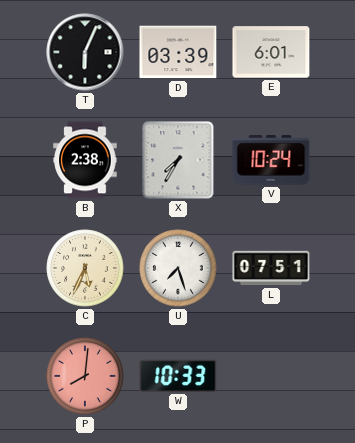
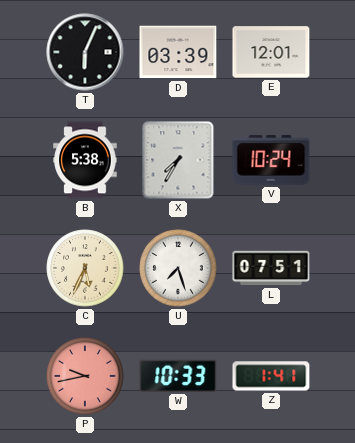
E: 6:01 -> 12:01 (271, 52)
B: 2:38 -> 5:38 (85, 160)
P: 8:01 -> 9:43 (85, 376)
Z: none -> 1:41 (271, 376)
